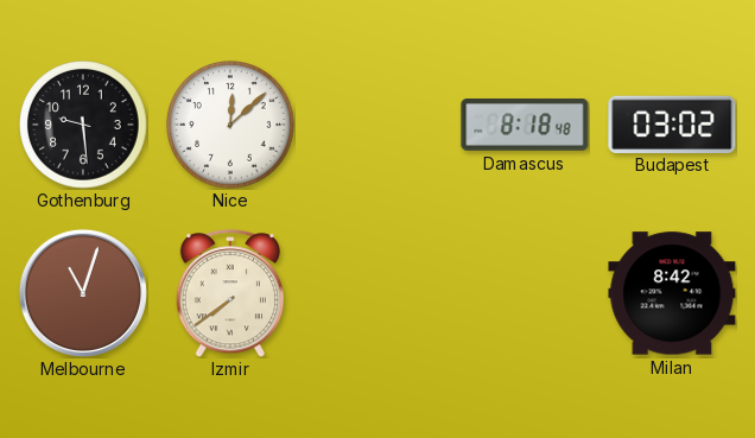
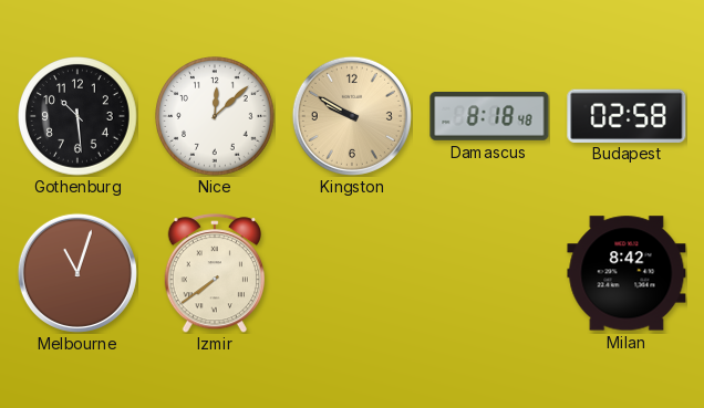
Gothenburg: 9:29 -> 10:29 (77, 116)
Kingston: none -> 9:50 (352, 116)
Budapest: 03:02 -> 02:58 (627, 115)
